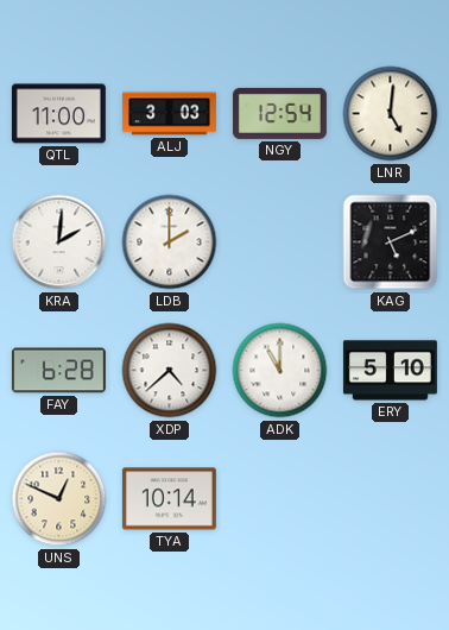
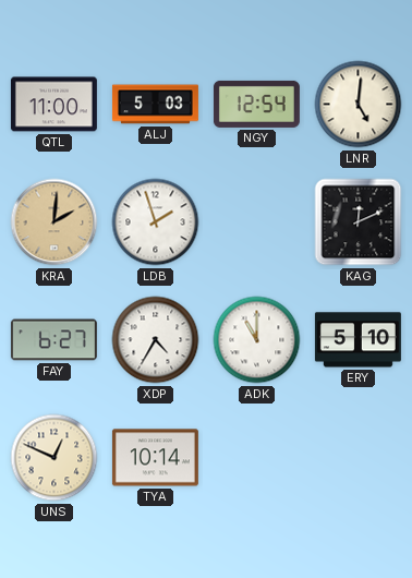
ALJ: 3:03 -> 5:03 (155, 105)
KRA dial: white -> champagne (54, 222)
LDB: 2:00 -> 1:57 (156, 222)
KAG: 5:11 -> 12:11 (359, 222)
FAY: 6:28 -> 6:27 (53, 340)
XDP: 4:38 -> 4:35 (156, 340)
